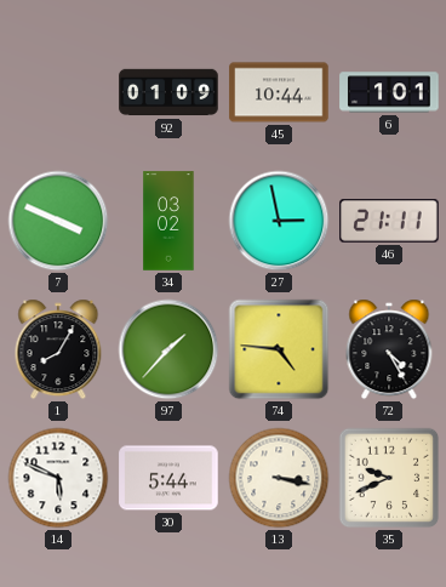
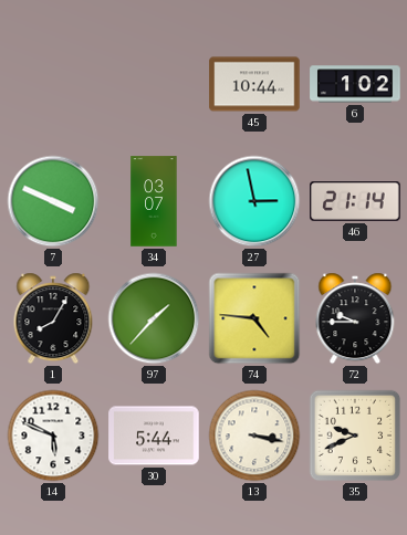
92: 01:09 -> none (168, 92)
6: 1:01 -> 1:02 (355, 84)
34: 03:02 -> 03:07 (154, 201)
46: 21:11 -> 21:14 (355, 202)
72: 4:25 -> 9:45 (355, 318)
